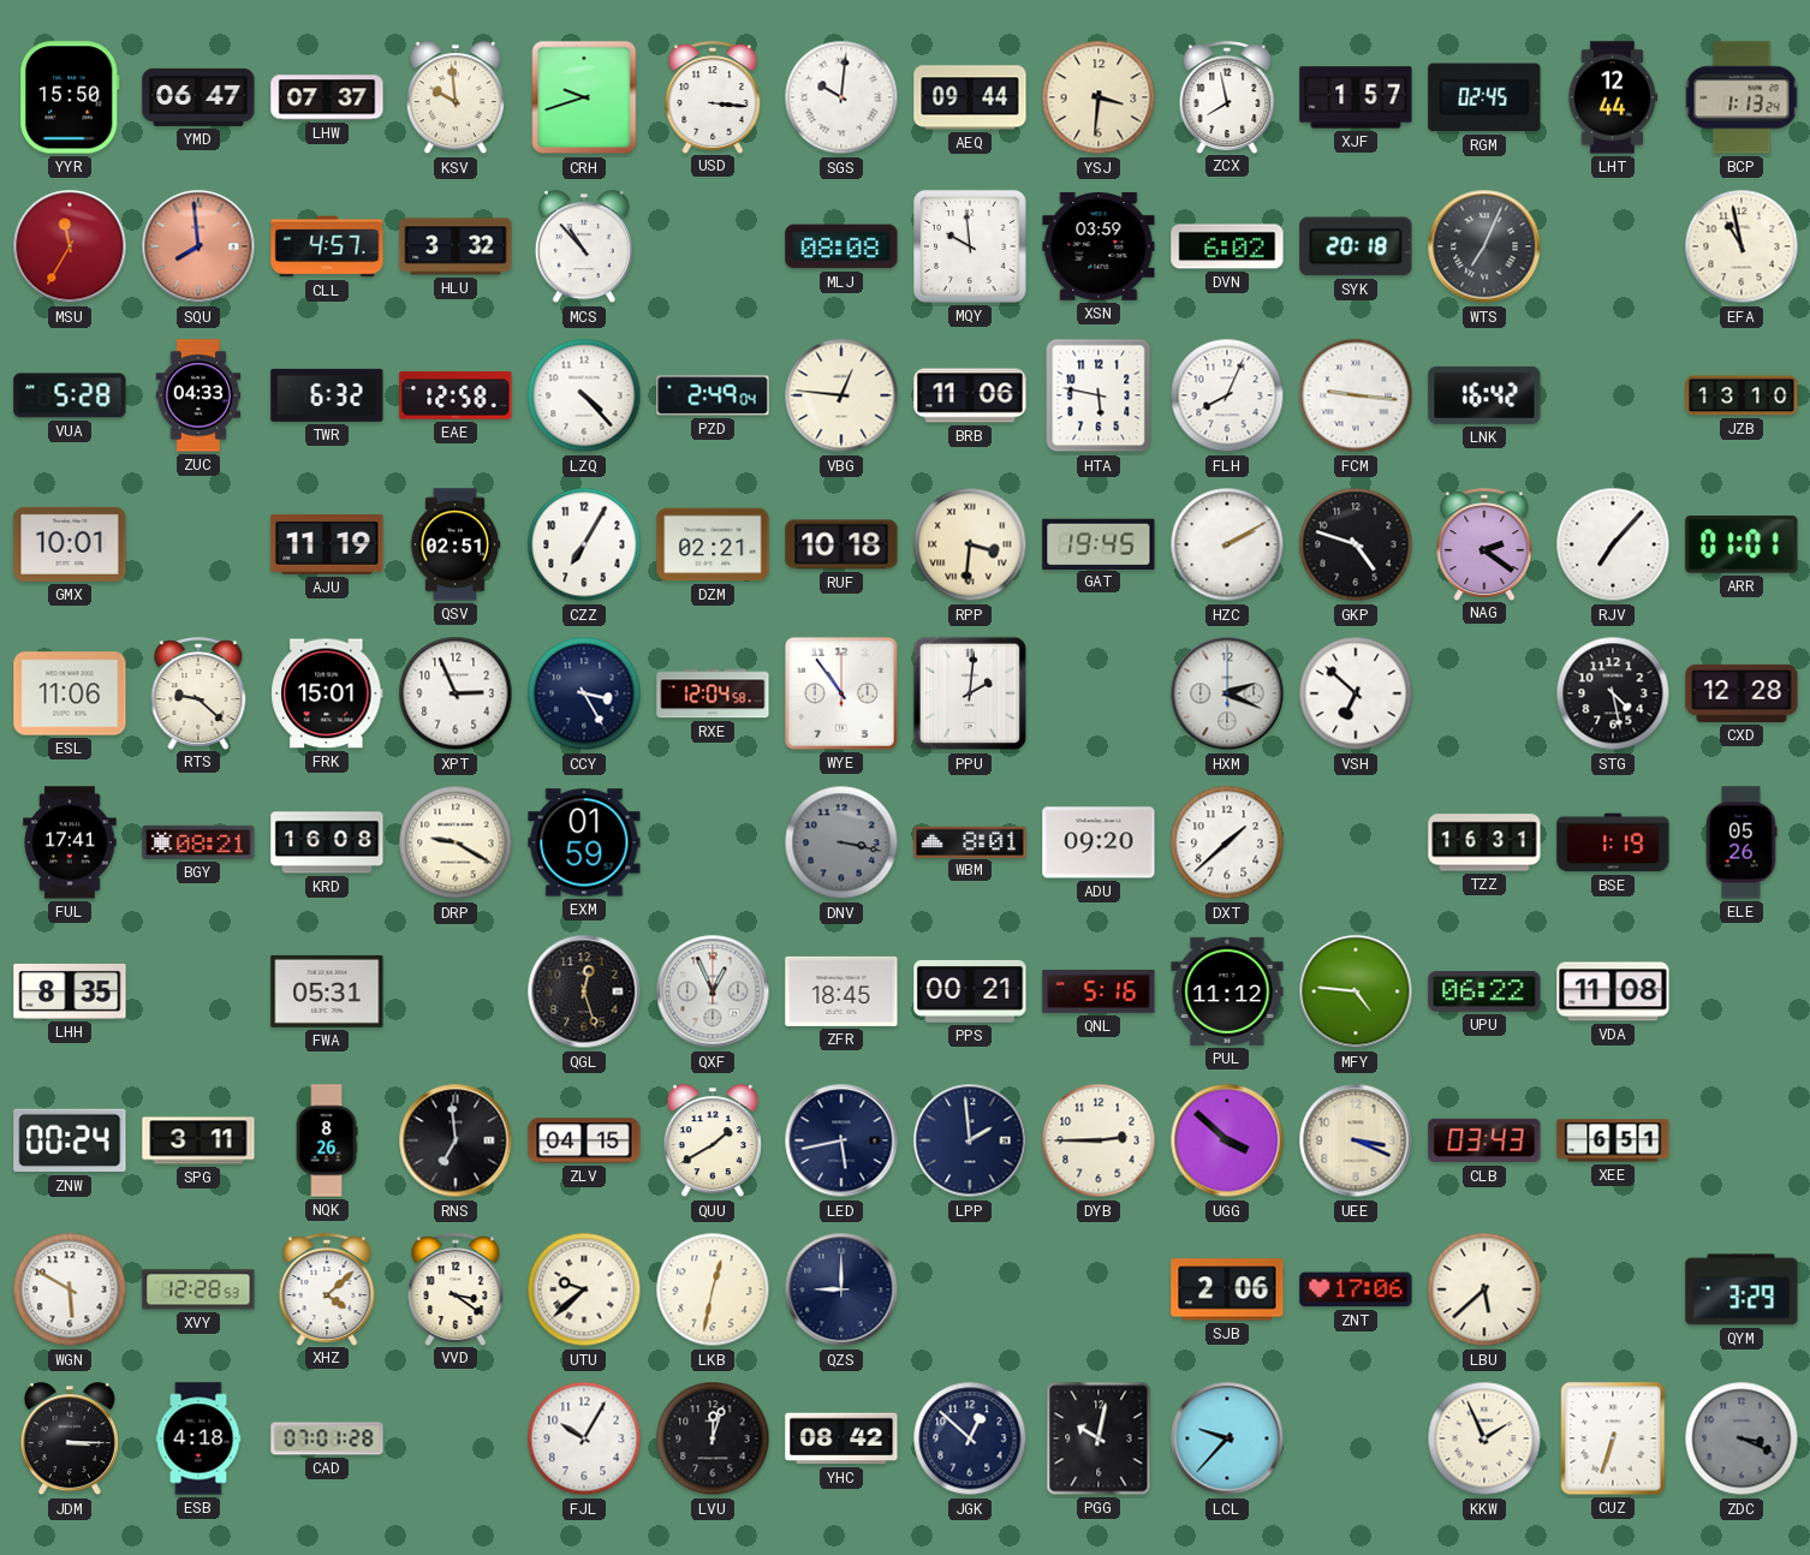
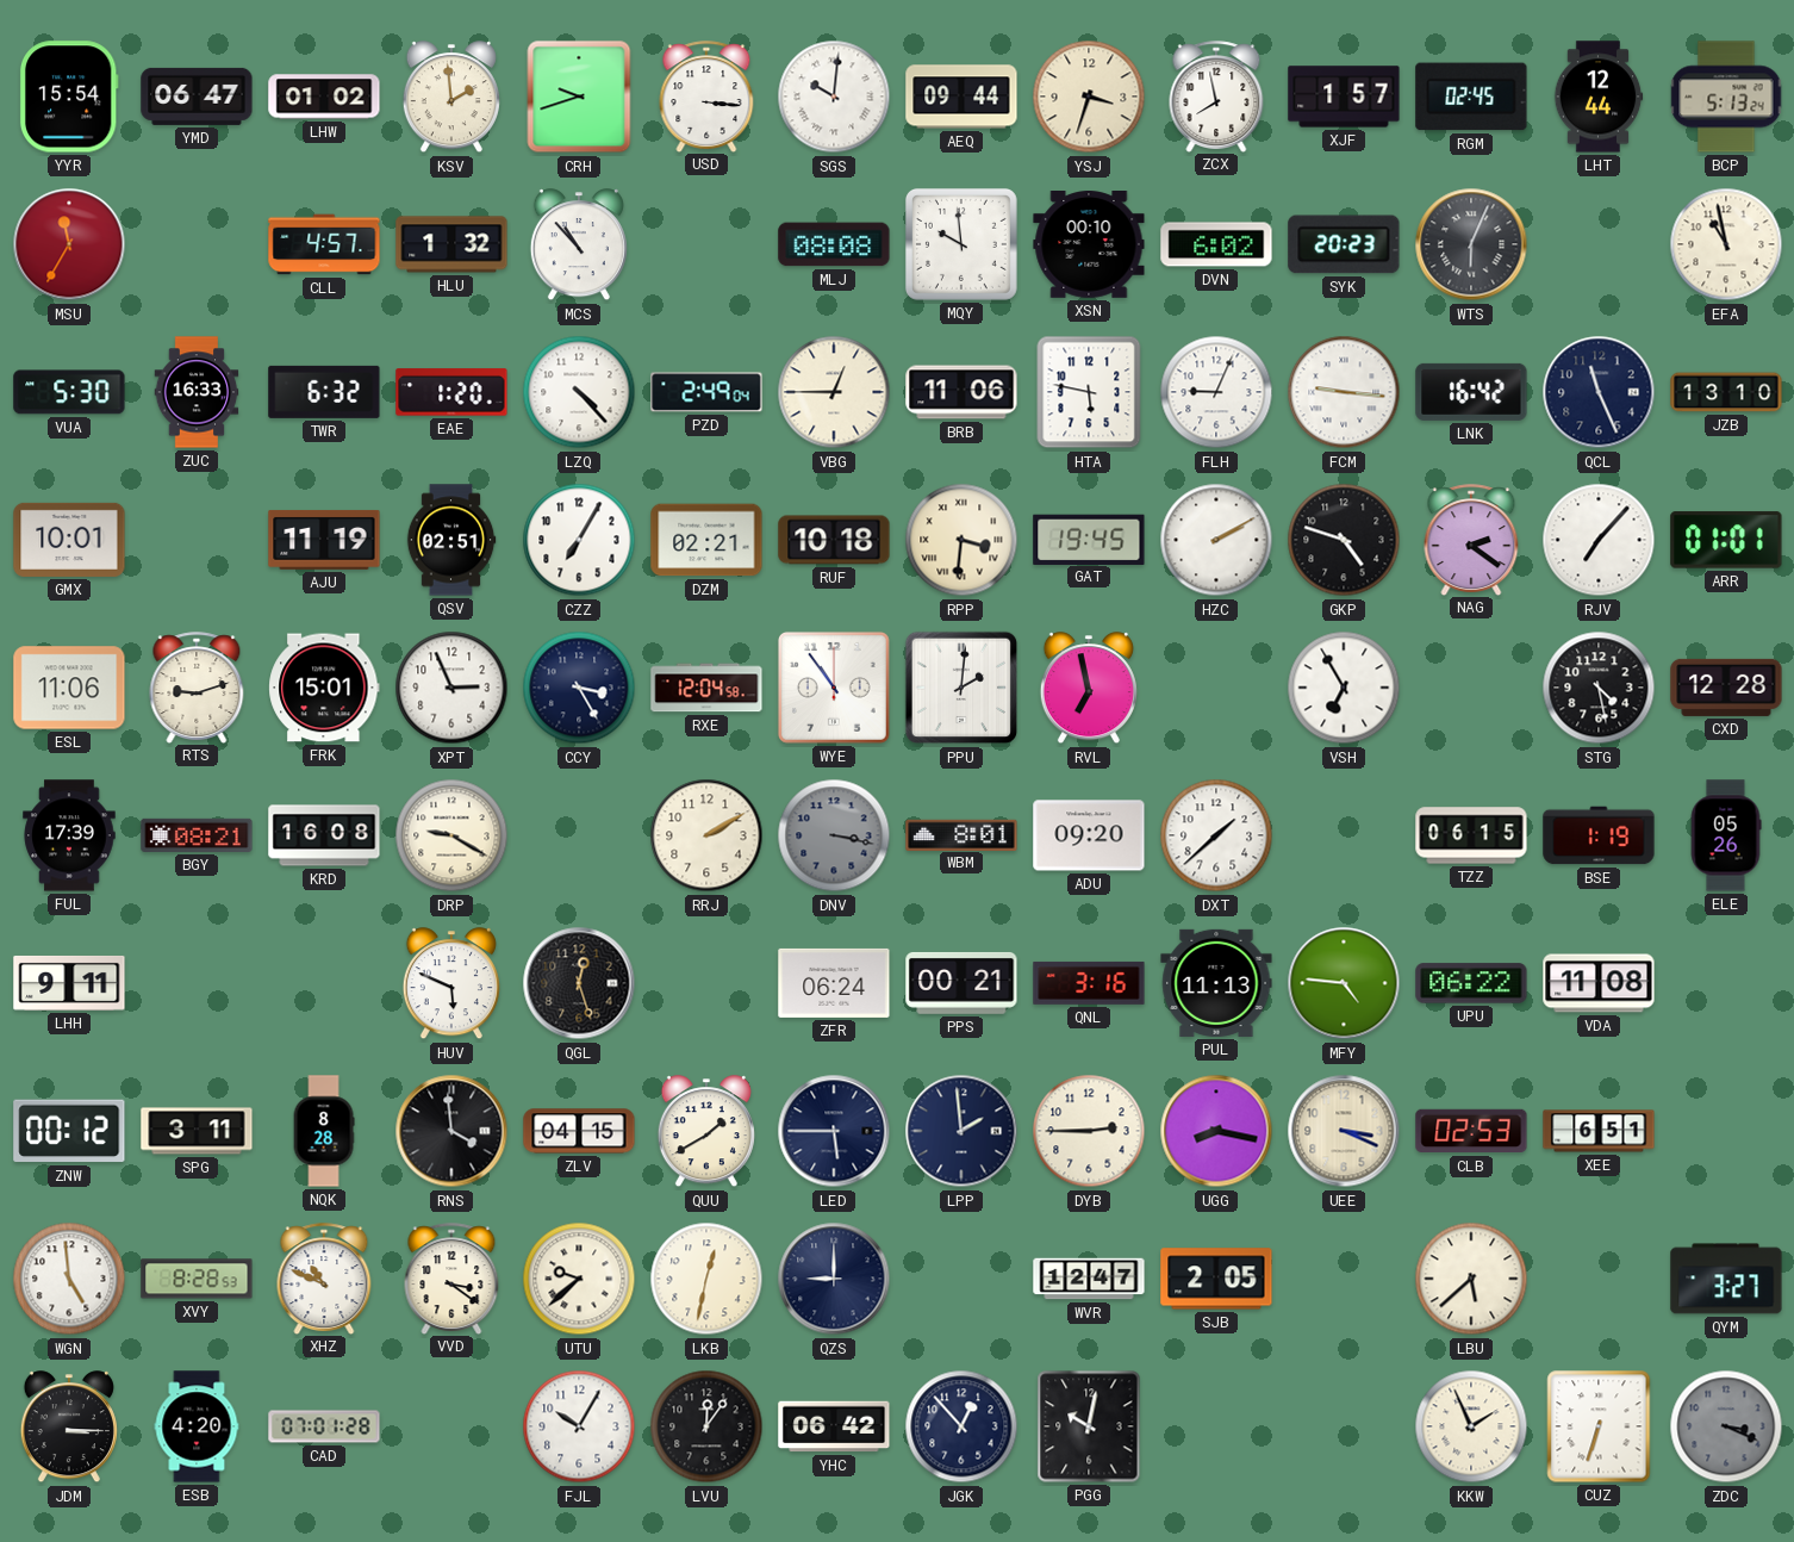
YYR: 15:50 -> 15:54 (69, 97)
LHW: 07:37 -> 01:02 (324, 97)
KSV: 9:59 -> 1:59 (451, 98)
YSJ: 3:31 -> 3:33 (1089, 97)
BCP: 1:13 -> 5:13 (1726, 97)
SQU: 7:59 -> none (198, 246)
HLU: 3:32 -> 1:32 (451, 244)
XSN: 03:59 -> 00:10 (1089, 245)
SYK: 20:18 -> 20:23 (1344, 244)
WTS: 7:04 -> 6:04 (1471, 244)
VUA: 5:28 -> 5:30 (69, 392)
ZUC: 04:33 -> 16:33 (197, 392)
EAE: 12:58 -> 1:20 (451, 392)
VBG: 12:46 -> 12:45 (834, 392)
FLH: 8:04 -> 9:04 (1216, 392)
QCL: none -> 11:26 (1599, 392)
RTS: 9:22 -> 9:12 (197, 688)
RVL: none -> 6:58 (1089, 689)
HXM: 2:19 -> none (1227, 693)
VSH: 6:52 -> 6:55 (1344, 688)
FUL: 17:41 -> 17:39 (69, 835)
EXM: 01:59 -> none (584, 842)
RRJ: none -> 2:10 (706, 835)
TZZ: 16:31 -> 06:15 (1471, 835)
LHH: 8:35 -> 9:11 (69, 983)
FWA: 05:31 -> none (327, 991)
HUV: none -> 5:49 (451, 984)
QXF: 12:56 -> none (713, 991)
ZFR: 18:45 -> 06:24 (834, 983)
QNL: 5:16 -> 3:16 (1089, 983)
PUL: 11:12 -> 11:13 (1216, 983)
ZNW: 00:24 -> 00:12 (69, 1131)
NQK: 8:26 -> 8:28 (324, 1131)
RNS: 6:59 -> 3:59 (451, 1131)
LED: 5:43 -> 5:45 (834, 1131)
UGG: 3:52 -> 8:17 (1216, 1131)
CLB: 03:43 -> 02:53 (1471, 1131)
WGN: 5:50 -> 4:59 (69, 1279)
XVY: 12:28 -> 8:28 (197, 1279)
XHZ: 4:08 -> 10:49 (324, 1279)
WVR: none -> 12:47 (1089, 1279)
SJB: 2:06 -> 2:05 (1216, 1279)
ZNT: 17:06 -> none (1356, 1289)
QYM: 3:29 -> 3:27 (1726, 1279)
ESB: 4:18 -> 4:20 (197, 1426)
LVU: 12:03 -> 12:06 (706, 1426)
YHC: 08:42 -> 06:42 (834, 1426)
JGK: 12:52 -> 12:53 (961, 1426)
LCL: 9:37 -> none (1227, 1438)
